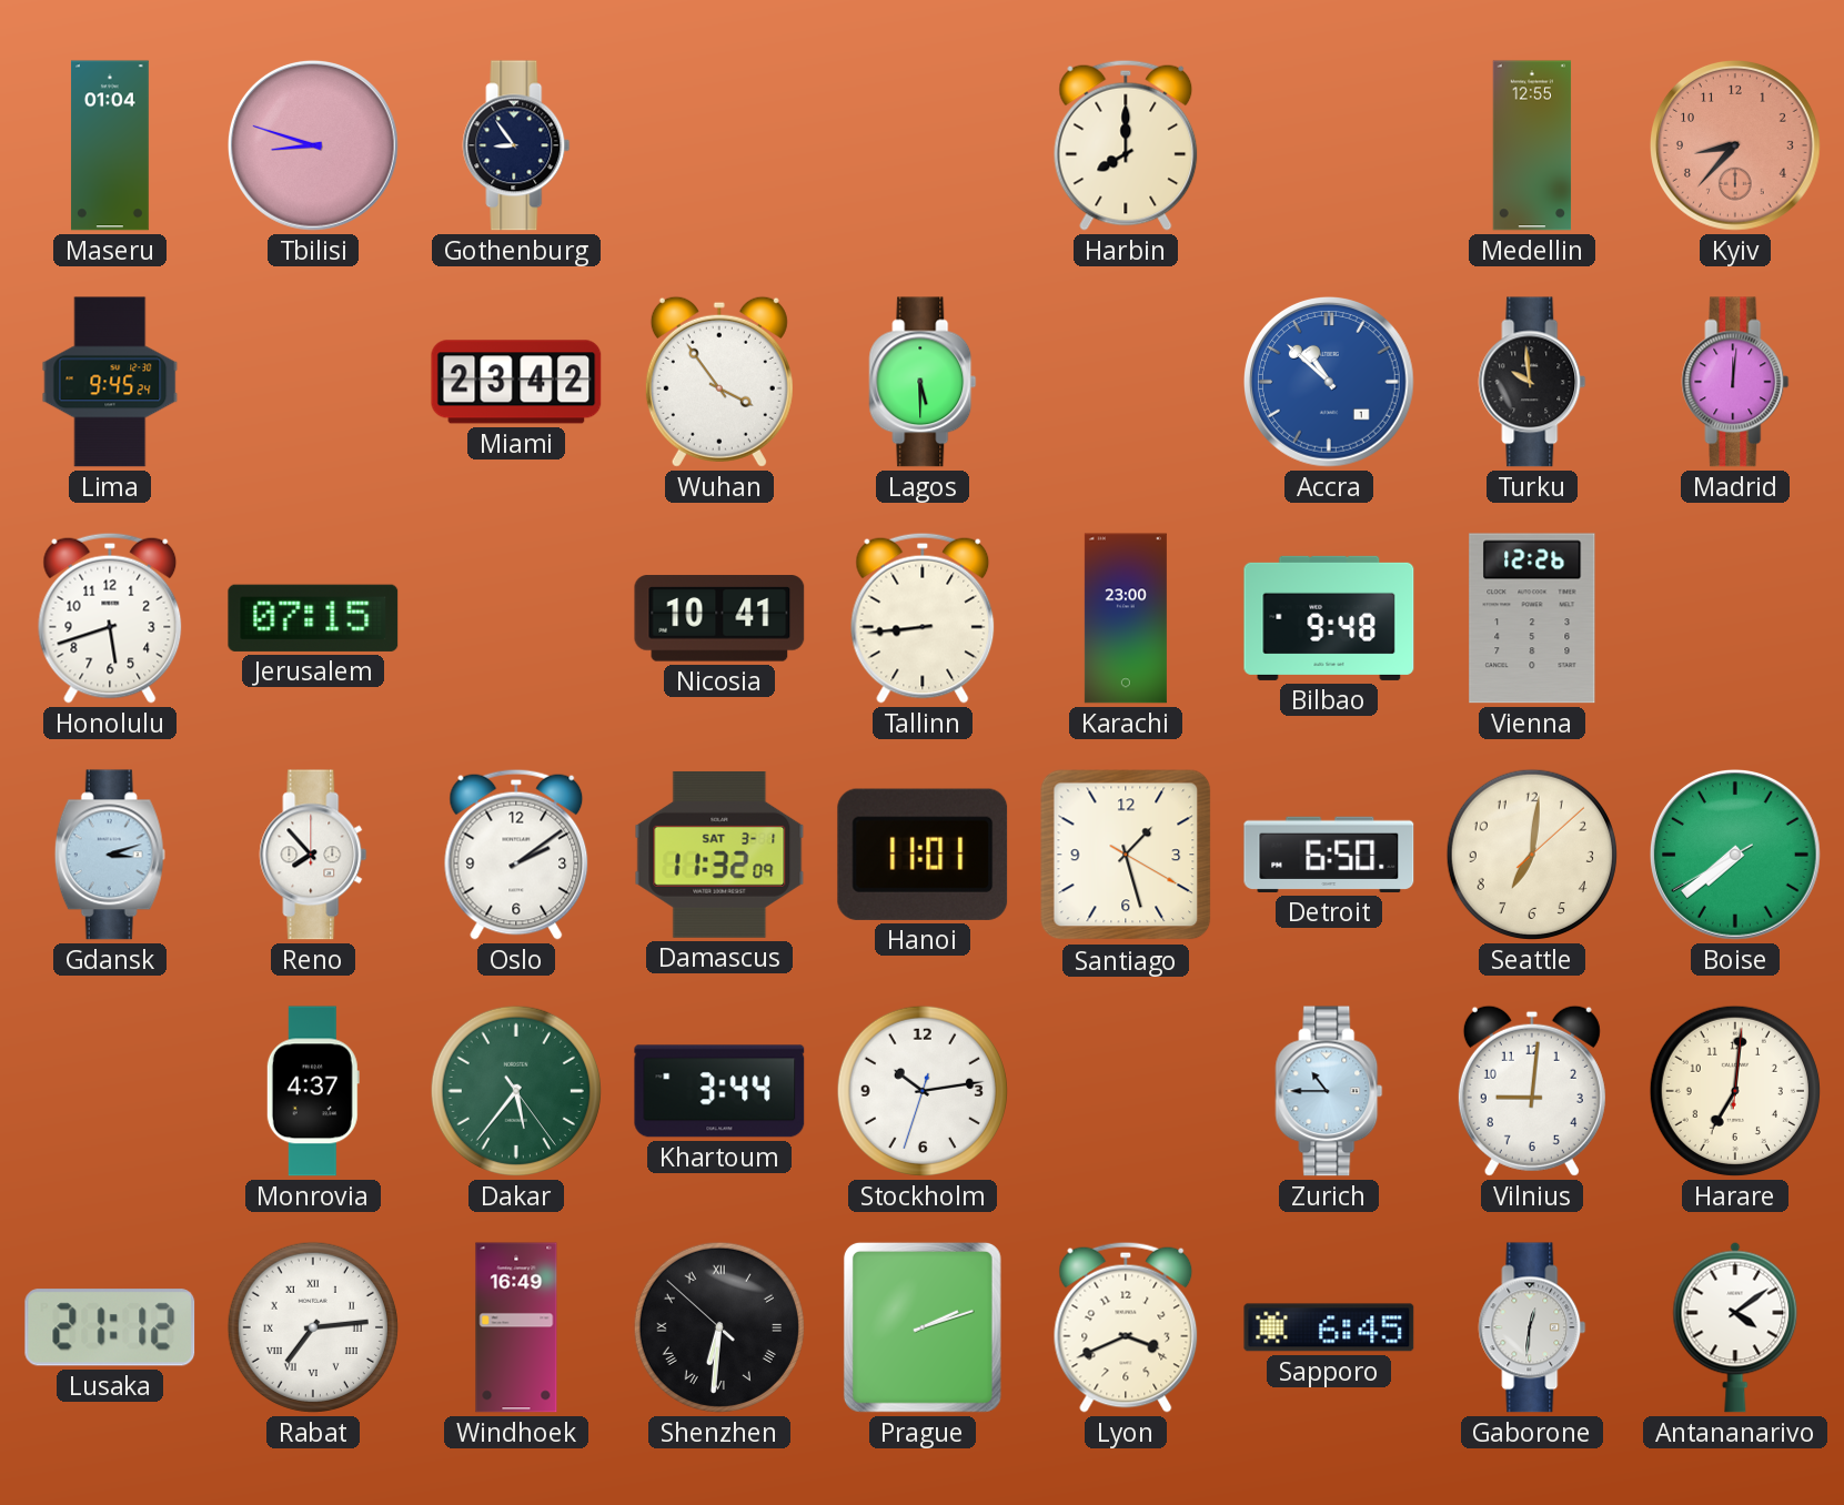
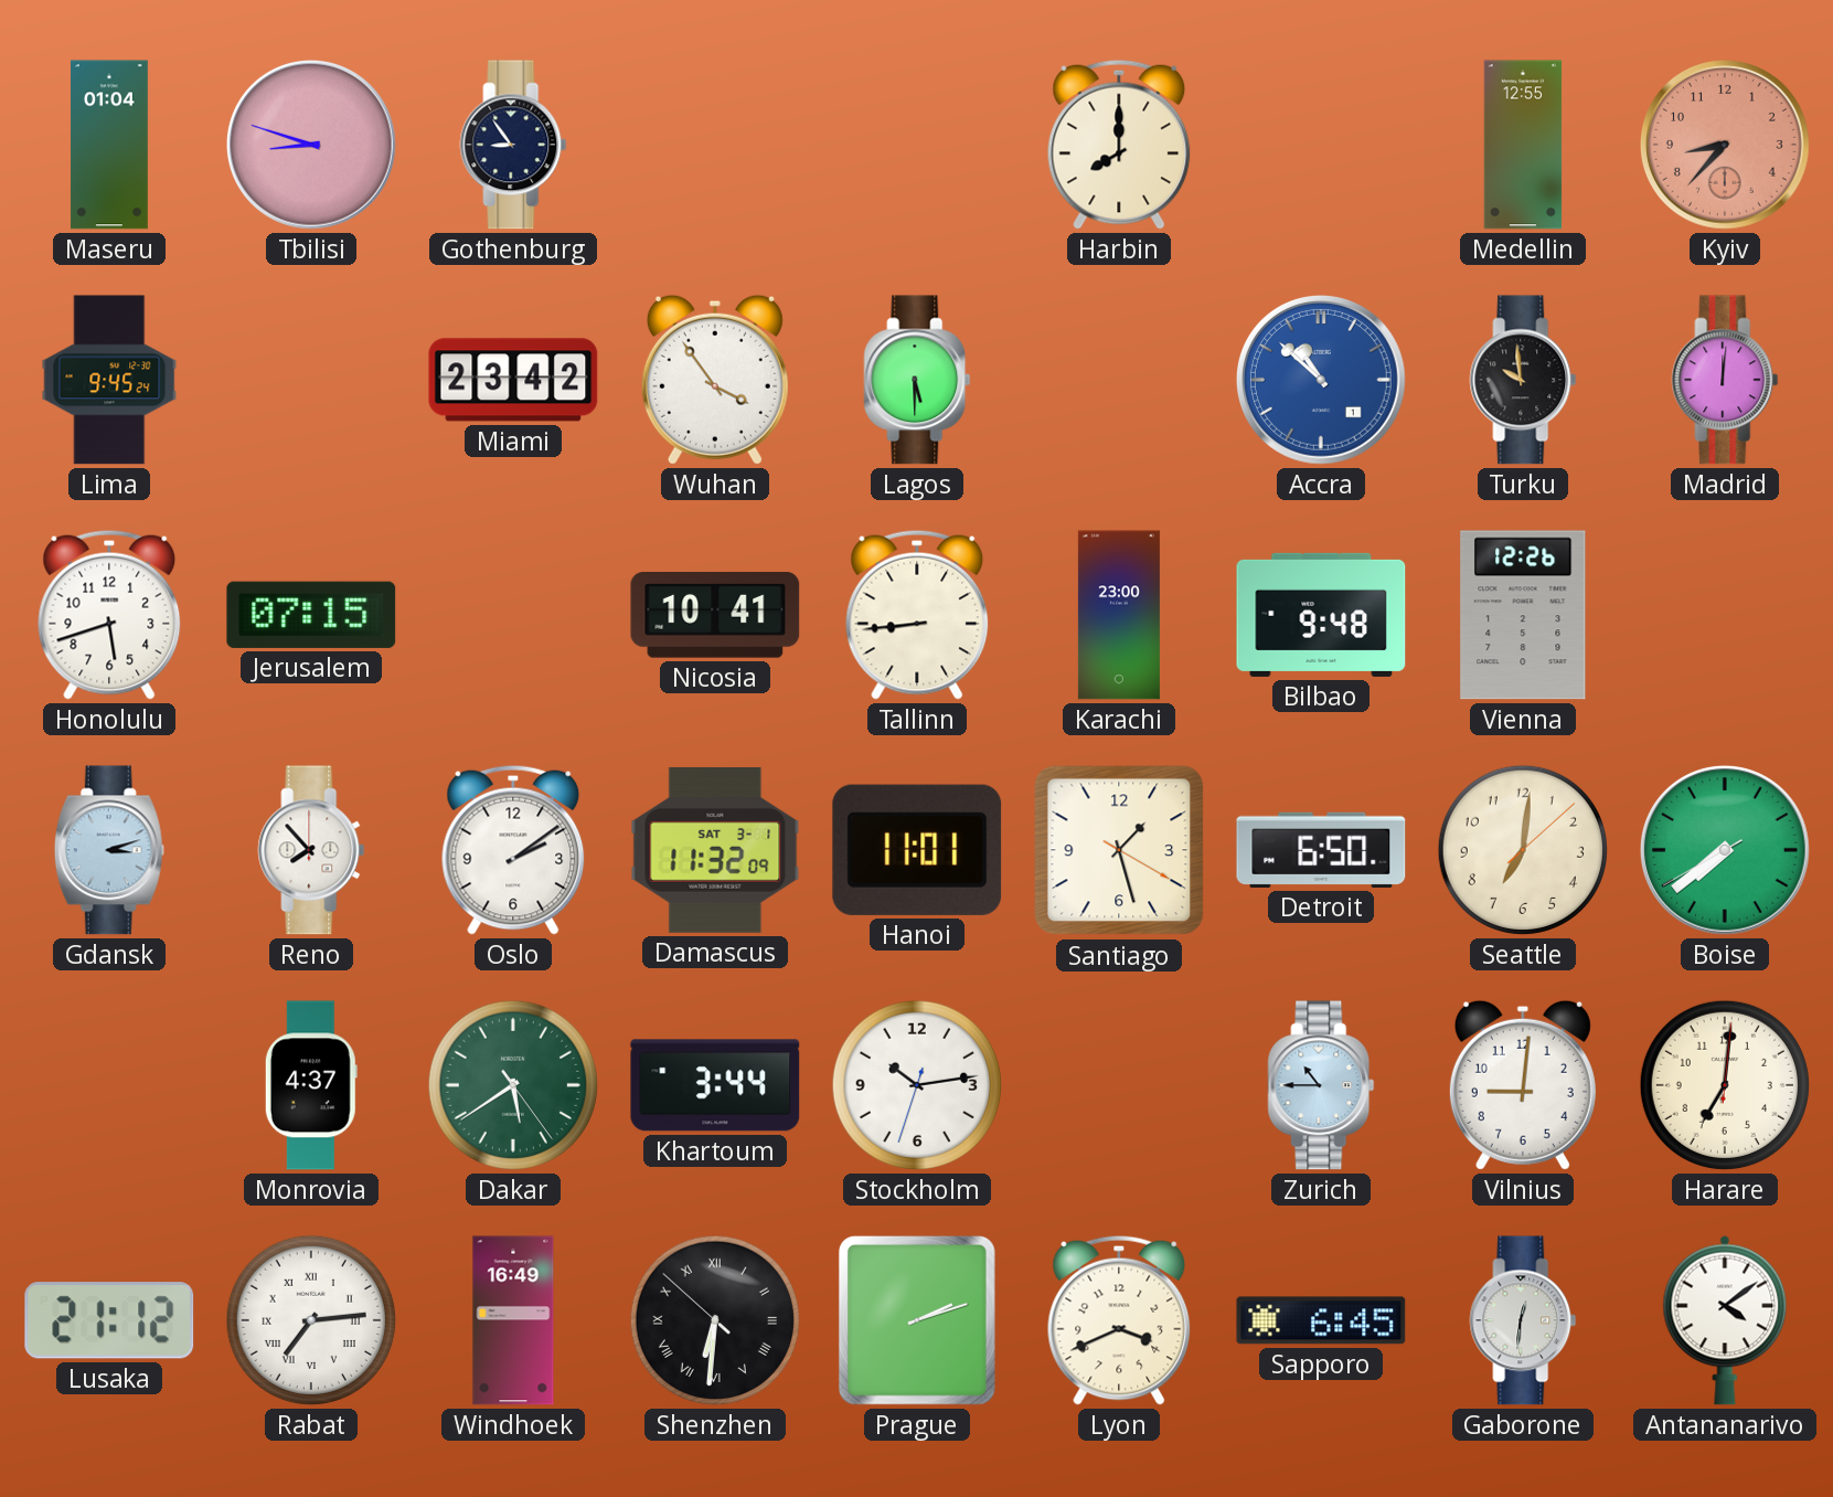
Dakar: 5:36 -> 5:39 (513, 1085)
